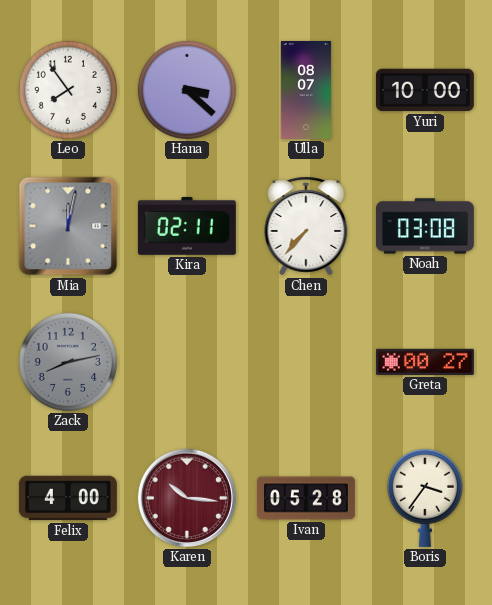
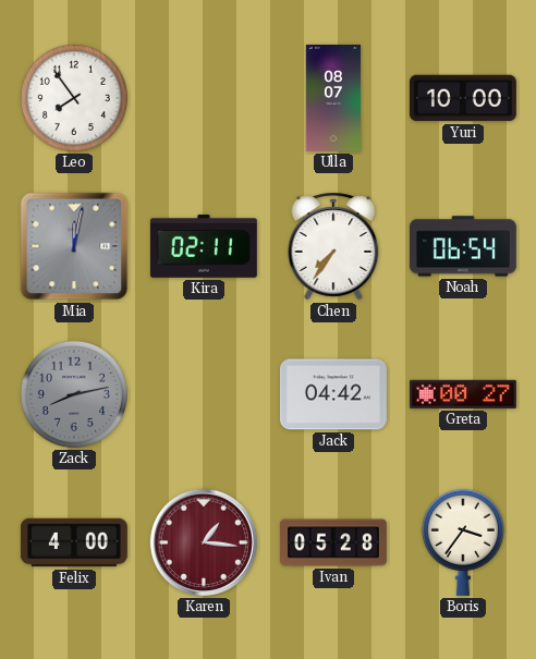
Hana: 3:22 -> none (187, 90)
Chen: 7:37 -> 7:36 (333, 246)
Noah: 03:08 -> 06:54 (463, 246)
Jack: none -> 04:42 (333, 394)
Karen: 10:16 -> 1:16 (204, 542)
